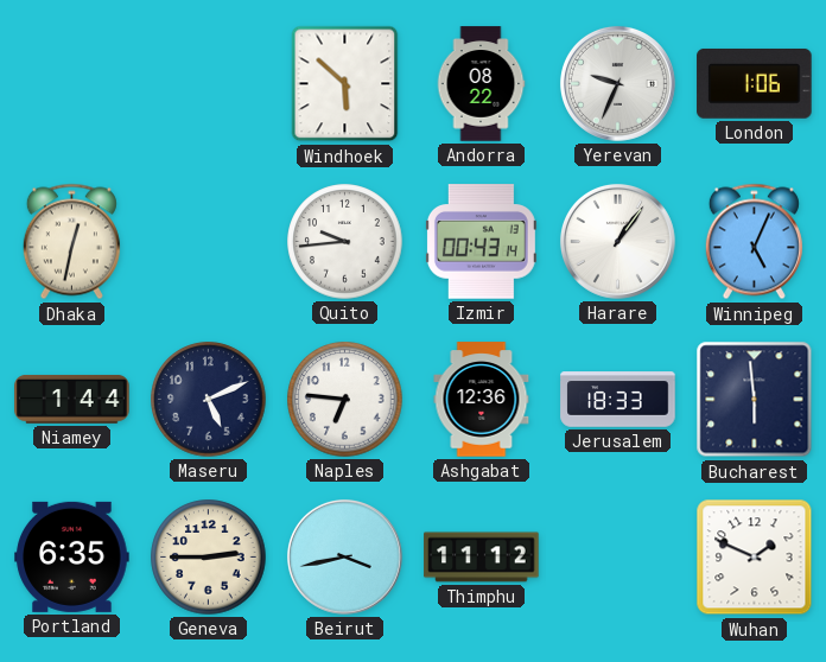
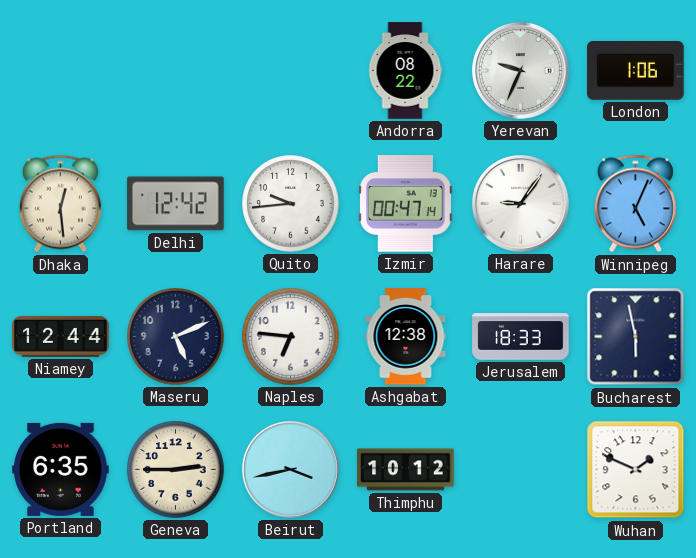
Windhoek: 5:52 -> none (345, 84)
Dhaka: 12:32 -> 12:29 (60, 204)
Delhi: none -> 12:42 (176, 204)
Izmir: 00:43 -> 00:47 (405, 204)
Harare: 1:06 -> 9:06 (520, 203)
Niamey: 1:44 -> 12:44 (61, 336)
Ashgabat: 12:36 -> 12:38 (406, 337)
Bucharest: 5:59 -> 5:58 (636, 337)
Thimphu: 11:12 -> 10:12 (406, 470)
